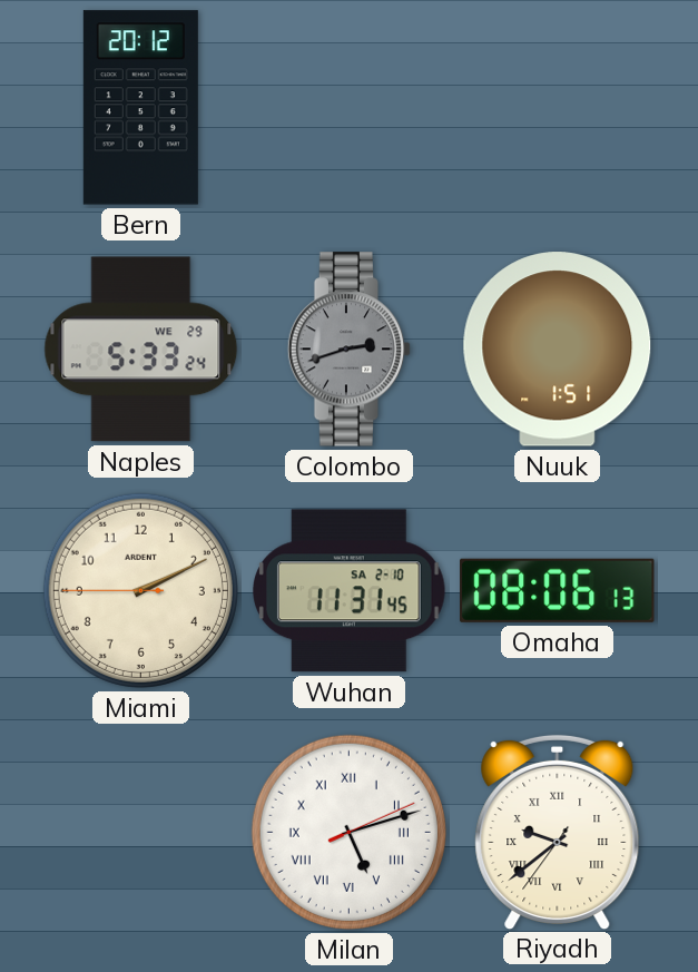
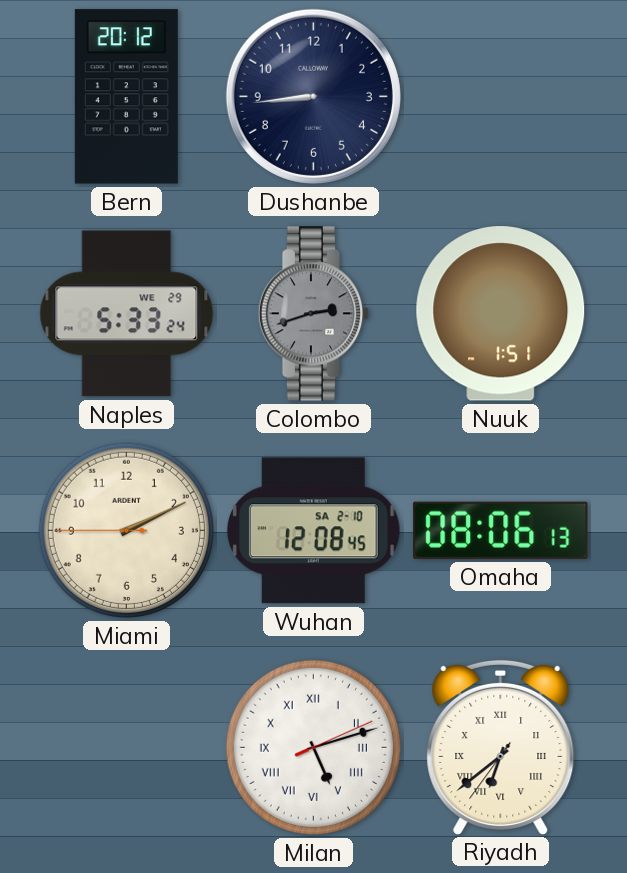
Dushanbe: none -> 8:44 (313, 96)
Wuhan: 11:31 -> 12:08 (314, 531)
Riyadh: 9:38 -> 6:38 (501, 747)
